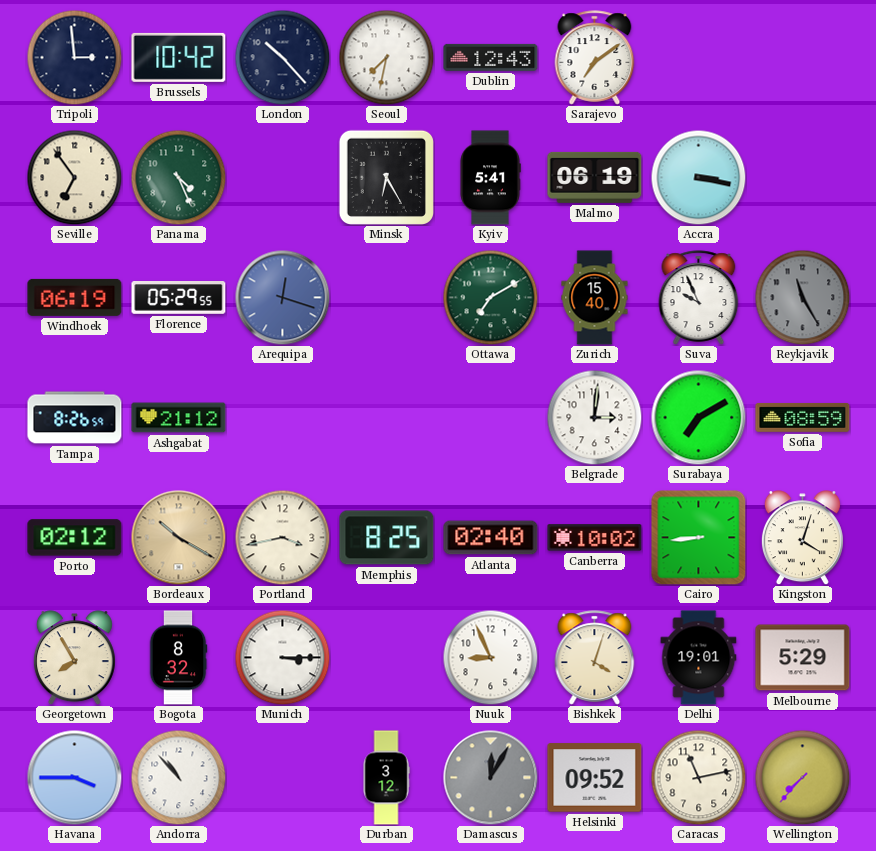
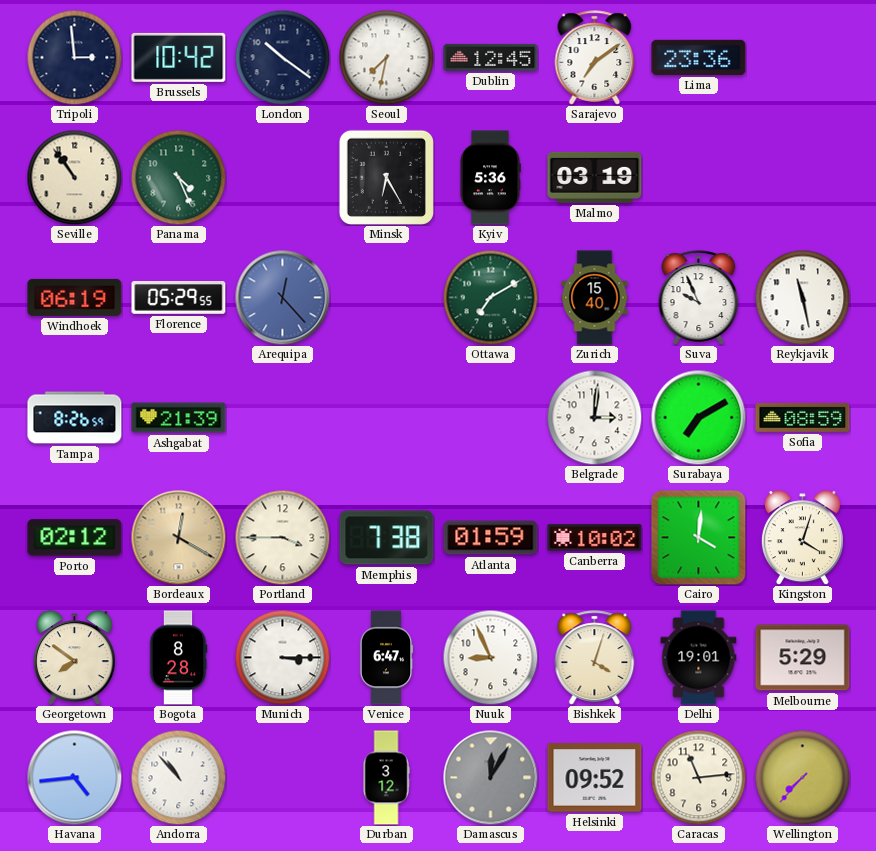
London: 10:23 -> 10:21 (282, 57)
Dublin: 12:43 -> 12:45 (491, 57)
Lima: none -> 23:36 (699, 57)
Seville: 6:54 -> 10:54 (74, 177)
Kyiv: 5:41 -> 5:36 (490, 178)
Malmo: 06:19 -> 03:19 (595, 177)
Accra: 3:17 -> none (698, 177)
Arequipa: 12:18 -> 12:23 (282, 297)
Reykjavik: 11:25 -> 11:28 (802, 297)
Reykjavik dial: grey -> white (802, 297)
Ashgabat: 21:12 -> 21:39 (179, 418)
Bordeaux: 10:20 -> 12:20 (178, 537)
Portland: 3:43 -> 3:45 (282, 537)
Memphis: 8:25 -> 7:38 (387, 538)
Atlanta: 02:40 -> 01:59 (491, 538)
Cairo: 8:44 -> 4:01 (699, 538)
Georgetown: 7:55 -> 7:51 (74, 658)
Bogota: 8:32 -> 8:28 (178, 658)
Venice: none -> 6:47 (386, 658)
Havana: 3:45 -> 4:44 (74, 777)
Caracas: 11:13 -> 11:14 (698, 777)
